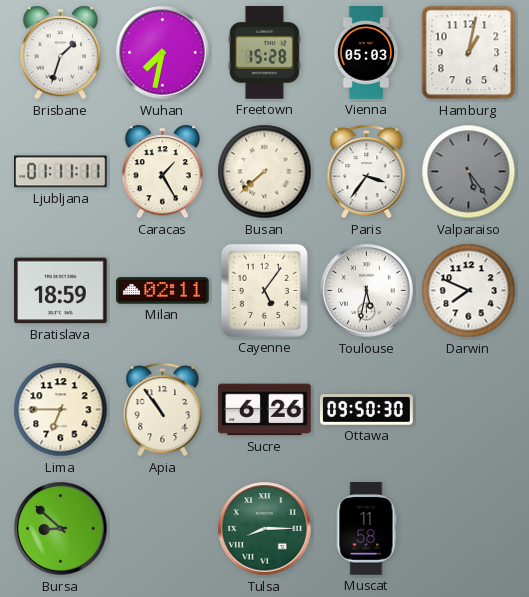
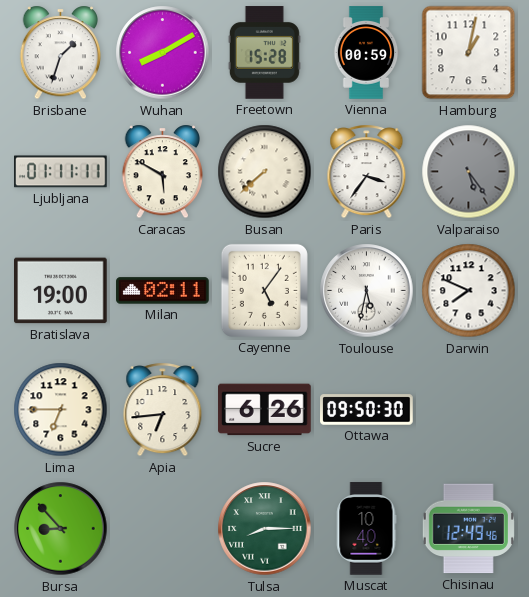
Wuhan: 7:32 -> 8:10 (163, 53)
Vienna: 05:03 -> 00:59 (366, 53)
Caracas: 1:25 -> 5:50 (163, 172)
Bratislava: 18:59 -> 19:00 (61, 291)
Apia: 10:54 -> 6:44 (163, 410)
Bursa: 8:52 -> 8:53 (61, 529)
Muscat: 11:58 -> 10:40 (367, 529)
Chisinau: none -> 12:49 (468, 529)
